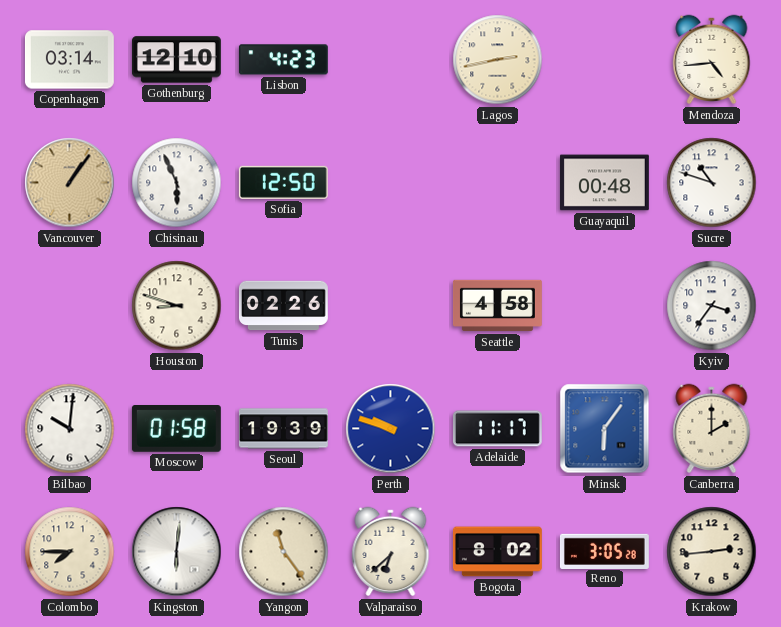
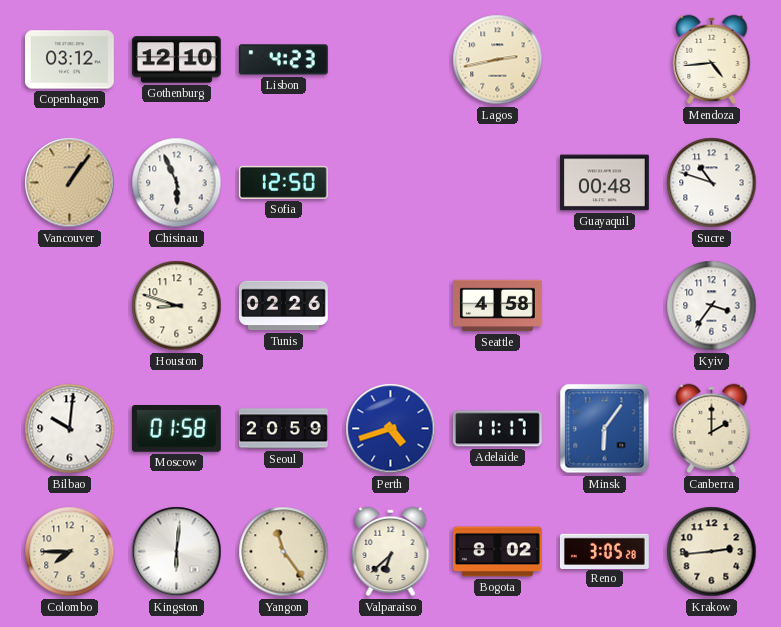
Copenhagen: 03:14 -> 03:12 (69, 60)
Seoul: 19:39 -> 20:59 (283, 429)
Perth: 9:48 -> 4:42 (391, 429)
